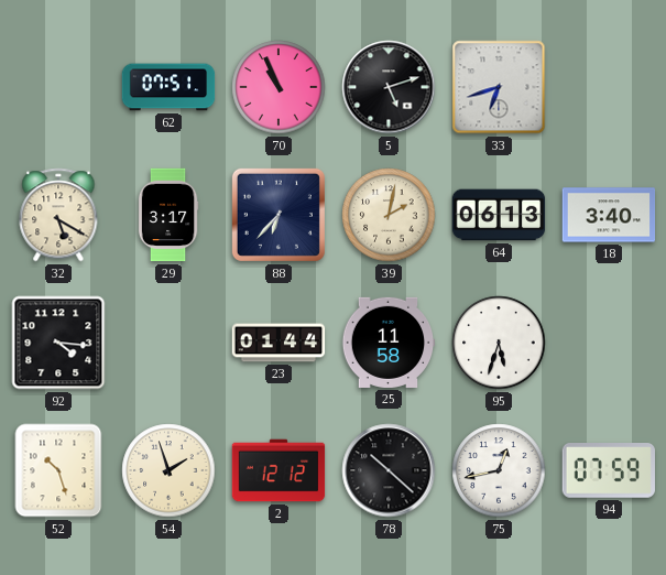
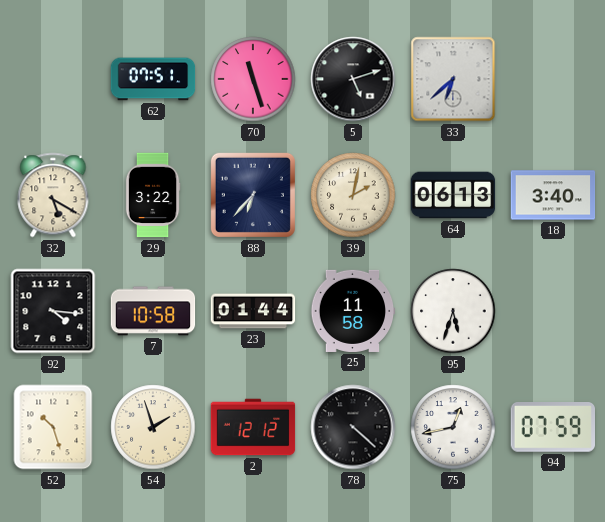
70: 10:56 -> 11:27 (253, 79)
33: 6:42 -> 6:38 (453, 79)
29: 3:17 -> 3:22 (153, 195)
7: none -> 10:58 (153, 311)
78: 10:22 -> 4:22 (353, 427)
